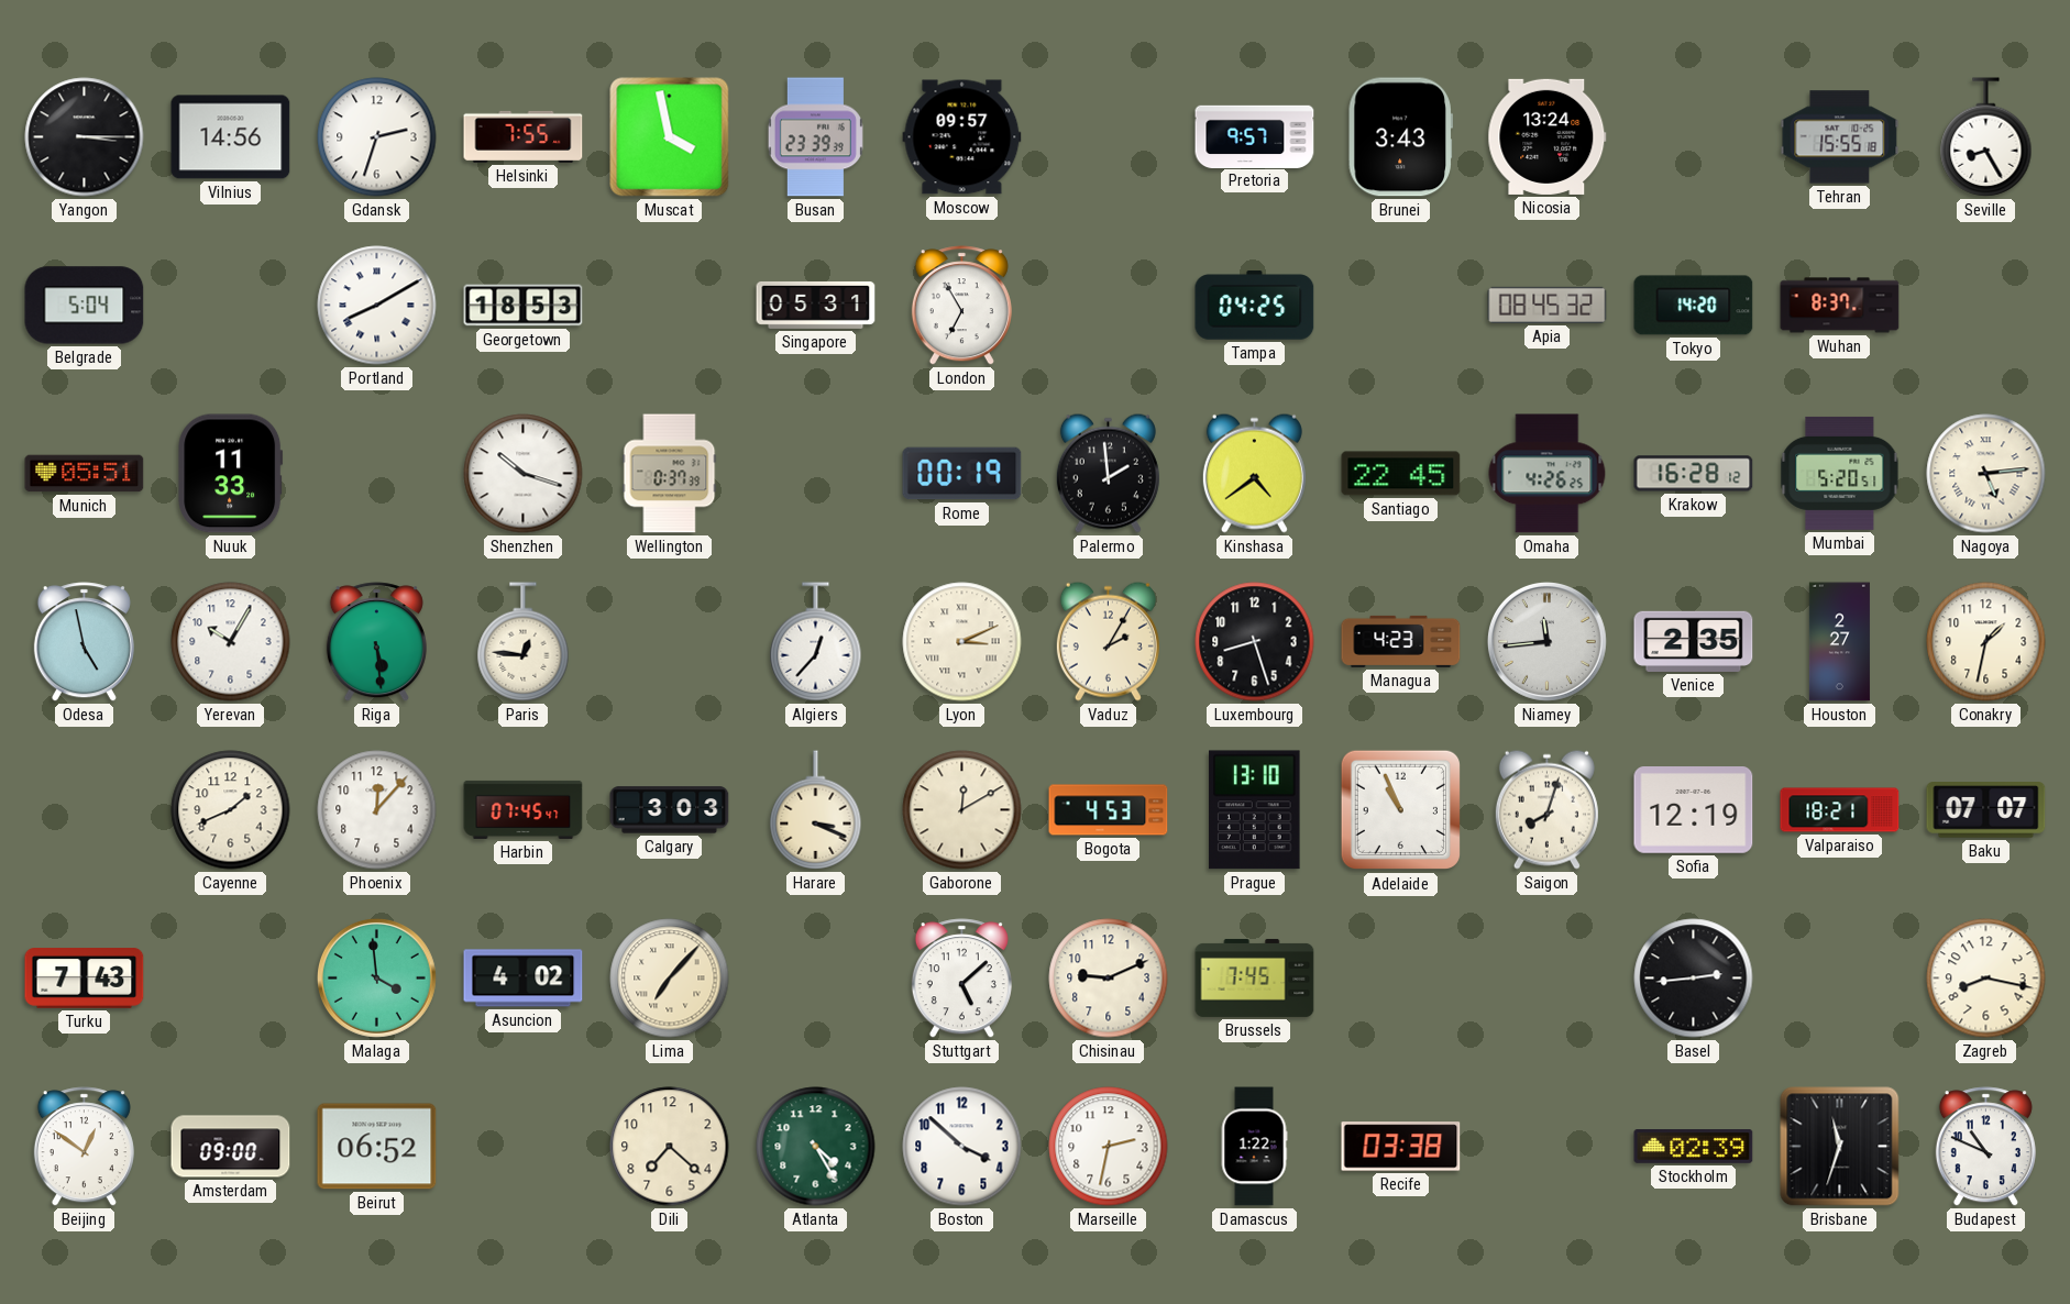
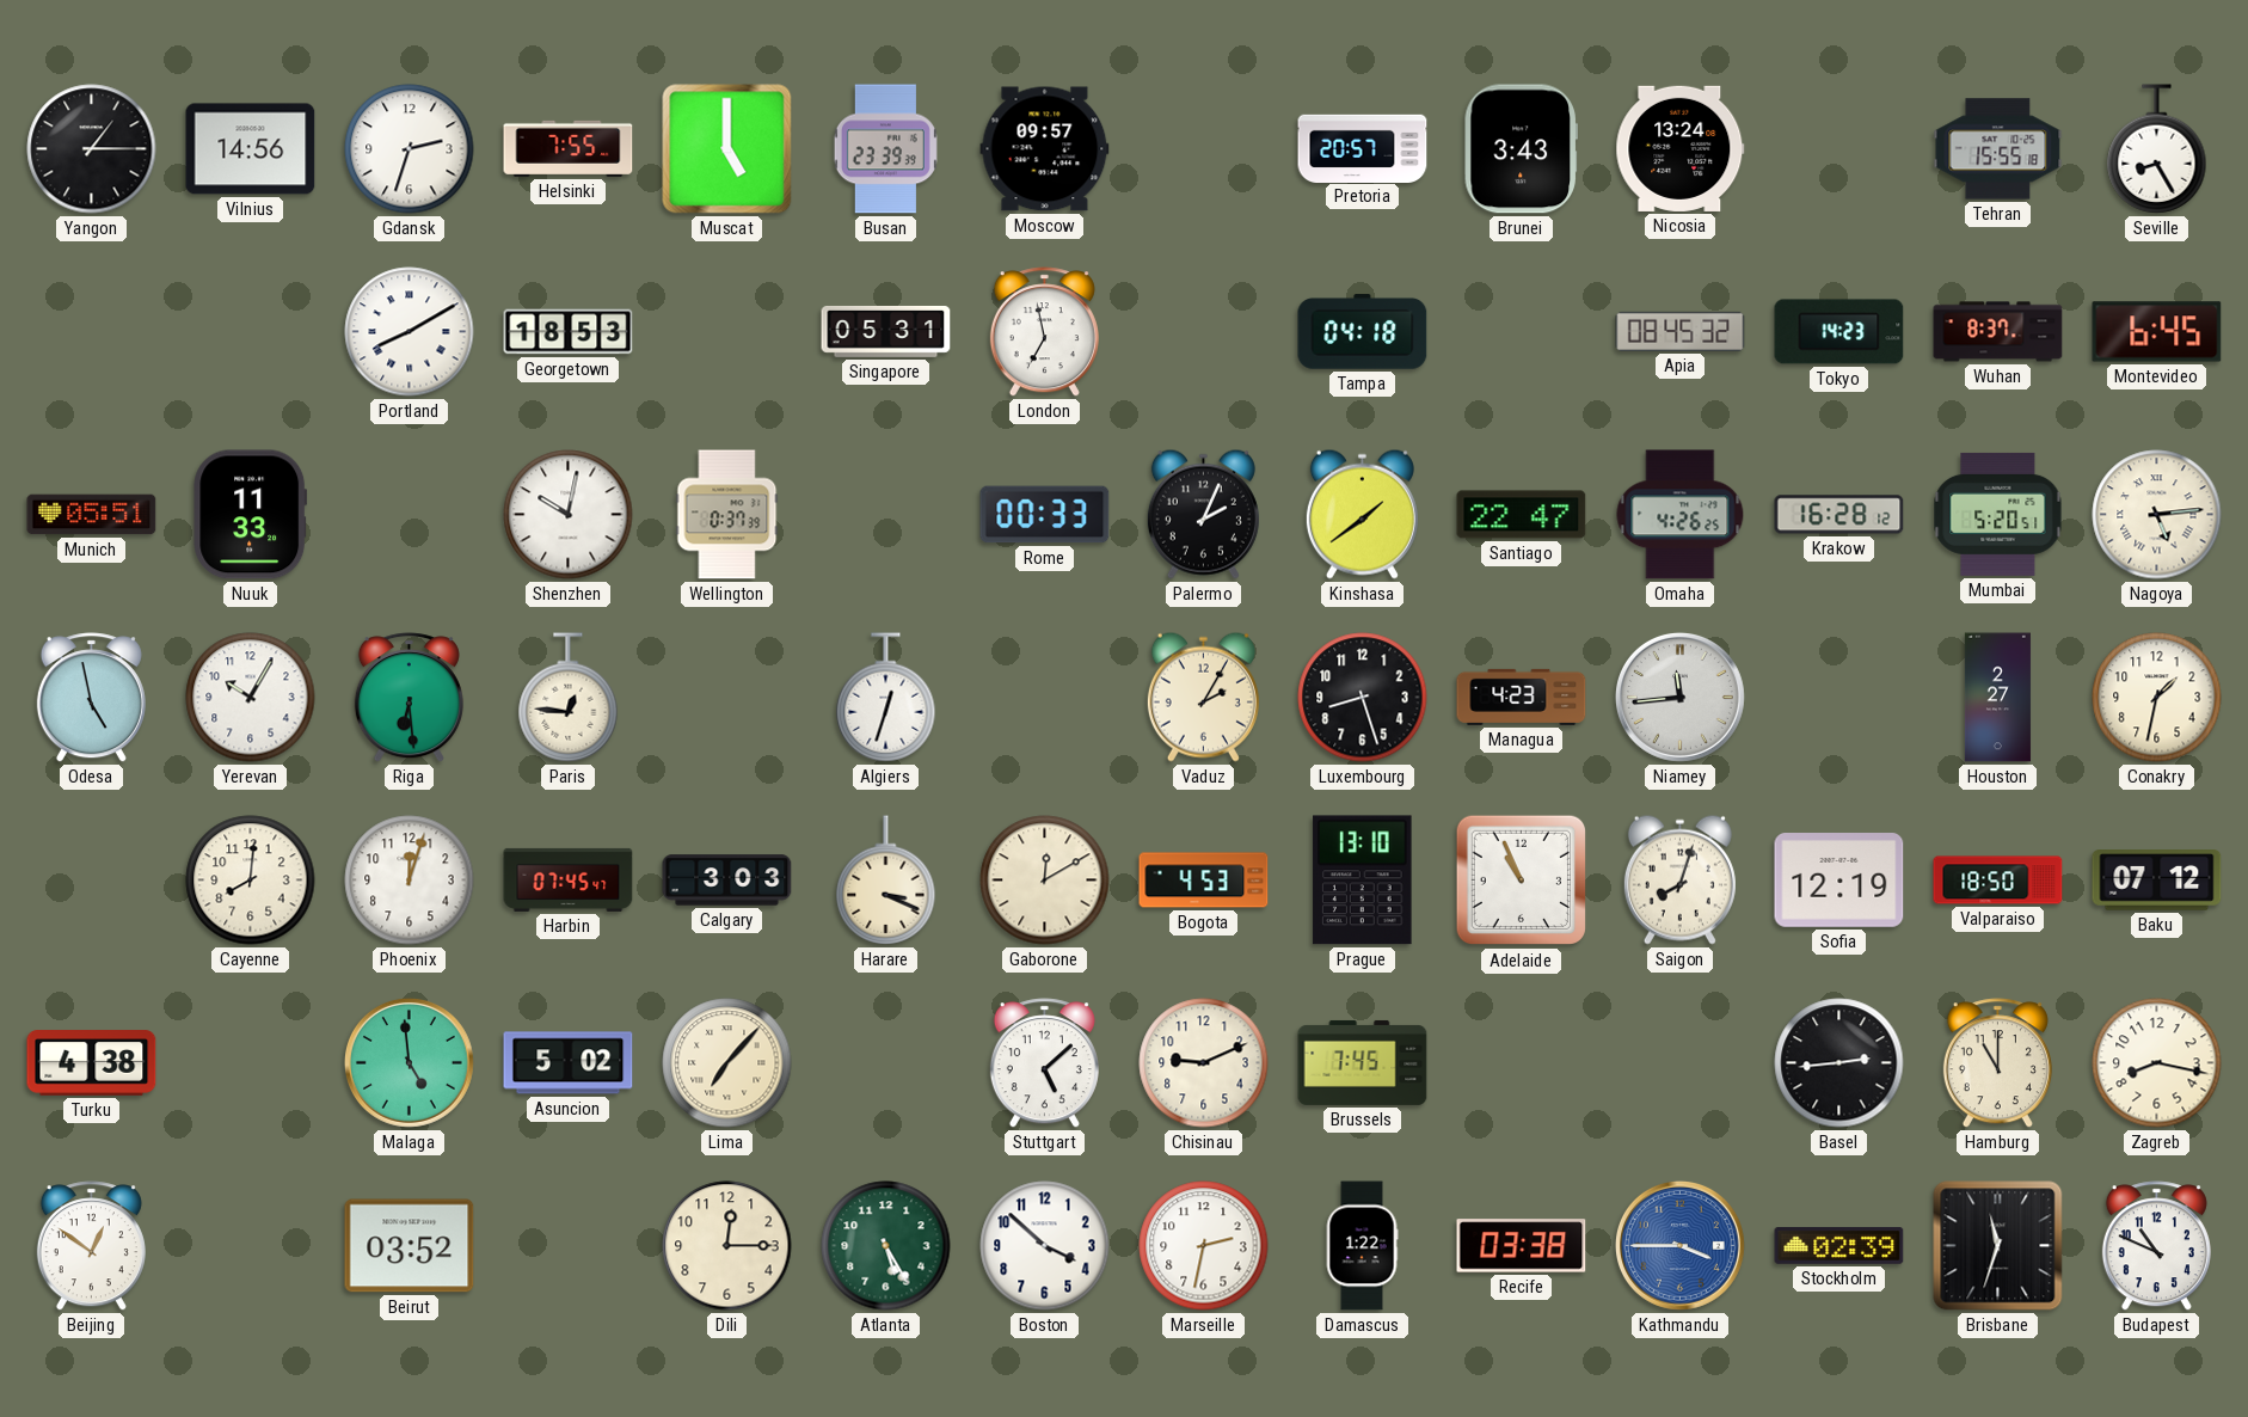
Yangon: 3:15 -> 1:15 (92, 149)
Muscat: 3:58 -> 5:00 (727, 149)
Pretoria: 9:57 -> 20:57 (1363, 148)
Belgrade: 5:04 -> none (85, 306)
London: 6:55 -> 6:58 (1044, 332)
Tampa: 04:25 -> 04:18 (1363, 332)
Tokyo: 14:20 -> 14:23 (1839, 332)
Montevideo: none -> 6:45 (2157, 332)
Shenzhen: 10:18 -> 10:02 (569, 515)
Rome: 00:19 -> 00:33 (1045, 515)
Palermo: 1:59 -> 2:04 (1203, 514)
Kinshasa: 4:39 -> 1:39 (1362, 514)
Santiago: 22:45 -> 22:47 (1522, 515)
Riga: 5:29 -> 6:29 (409, 698)
Algiers: 12:37 -> 12:33 (886, 698)
Lyon: 3:11 -> none (962, 642)
Venice: 2:35 -> none (1694, 641)
Cayenne: 1:41 -> 8:01 (251, 881)
Phoenix: 12:07 -> 12:03 (410, 881)
Valparaiso: 18:21 -> 18:50 (1998, 881)
Baku: 07:07 -> 07:12 (2157, 881)
Turku: 7:43 -> 4:38 (92, 1063)
Malaga: 3:59 -> 4:59 (409, 1062)
Asuncion: 4:02 -> 5:02 (569, 1063)
Hamburg: none -> 11:00 (1997, 1063)
Amsterdam: 09:00 -> none (231, 1147)
Beirut: 06:52 -> 03:52 (410, 1246)
Dili: 7:22 -> 12:15 (727, 1246)
Atlanta: 4:25 -> 5:25 (886, 1246)
Kathmandu: none -> 3:45 (1679, 1245)
